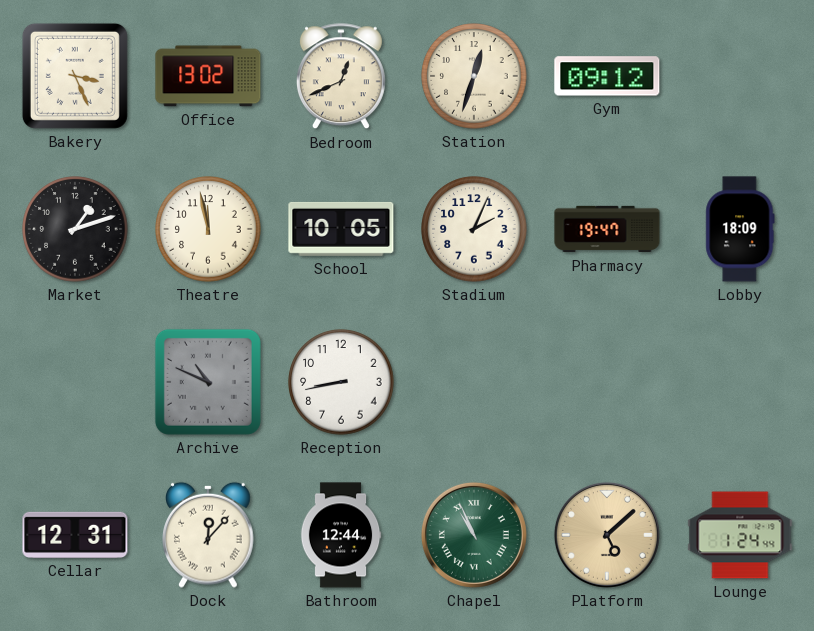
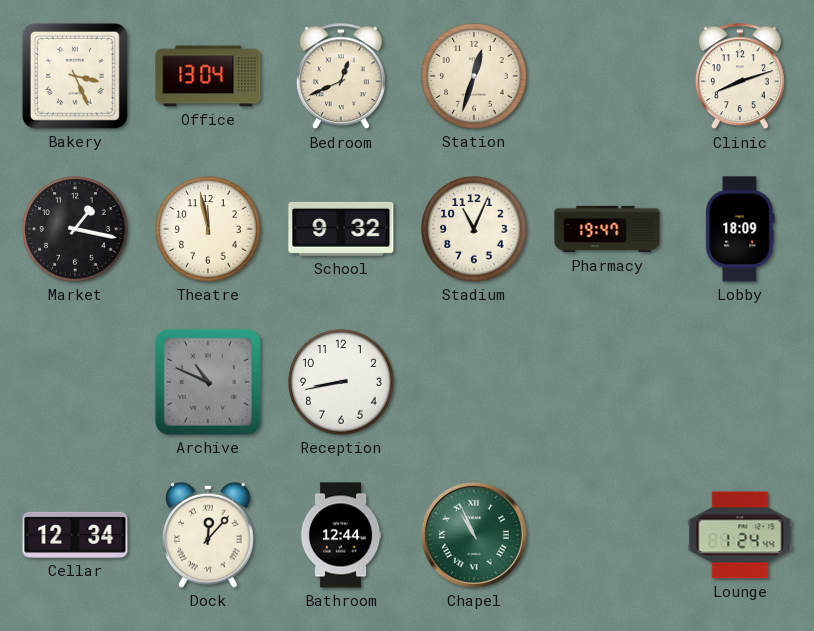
Office: 13:02 -> 13:04 (208, 76)
Gym: 09:12 -> none (607, 76)
Clinic: none -> 8:12 (740, 77)
Market: 1:12 -> 1:17 (75, 229)
School: 10:05 -> 9:32 (341, 229)
Stadium: 2:04 -> 11:04 (474, 229)
Cellar: 12:31 -> 12:34 (75, 535)
Platform: 5:08 -> none (607, 535)
